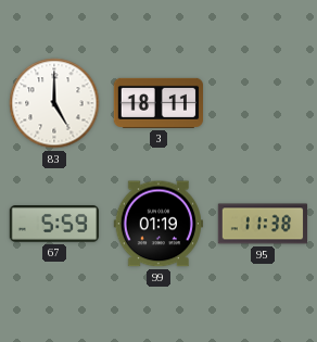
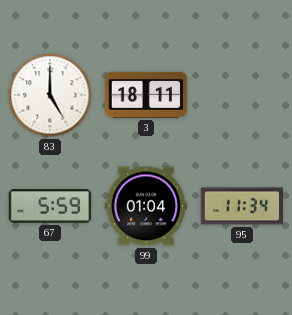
99: 01:19 -> 01:04 (146, 206)
95: 11:38 -> 11:34 (241, 206)
